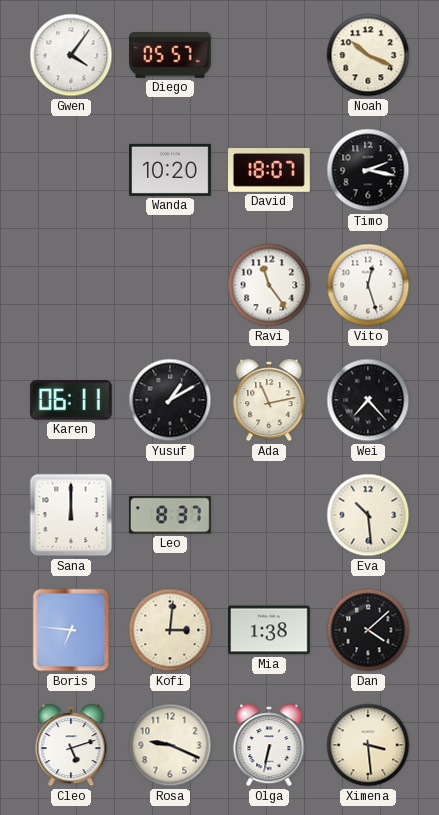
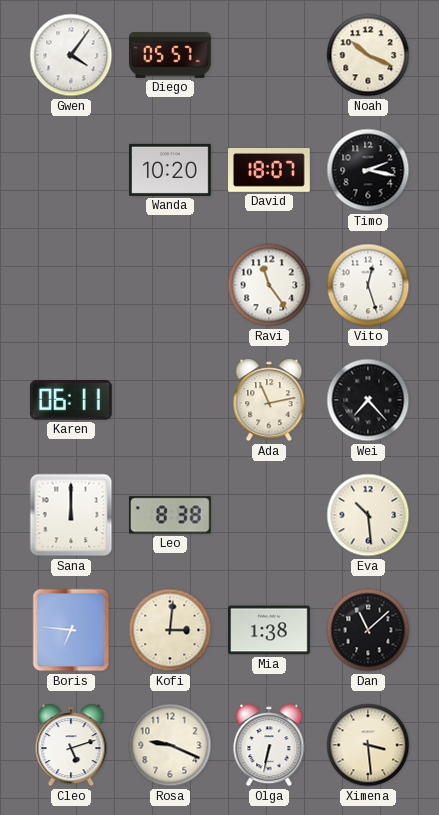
Yusuf: 1:10 -> none (170, 400)
Leo: 8:37 -> 8:38 (170, 515)
Dan: 4:08 -> 11:08 (368, 630)
